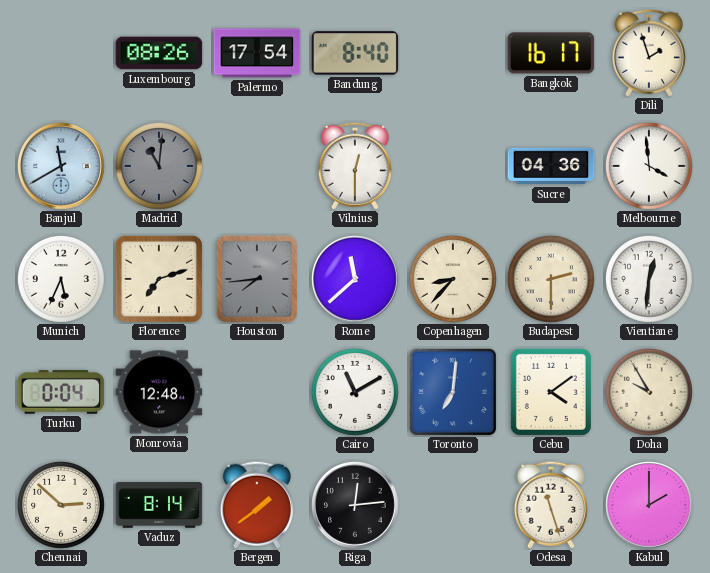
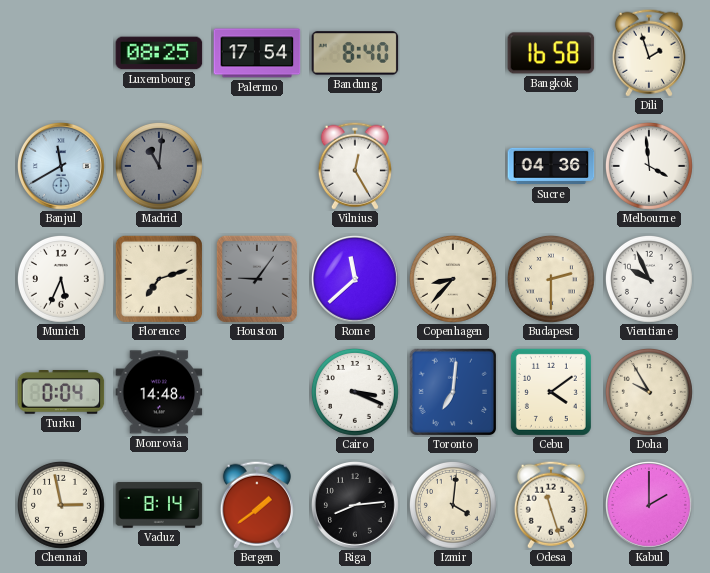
Luxembourg: 08:26 -> 08:25 (159, 53)
Bangkok: 16:17 -> 16:58 (551, 53)
Vilnius: 12:30 -> 12:25 (355, 166)
Houston: 7:44 -> 9:06 (257, 279)
Vientiane: 12:31 -> 9:56 (649, 279)
Monrovia: 12:48 -> 14:48 (159, 392)
Cairo: 11:10 -> 3:19 (355, 392)
Chennai: 2:52 -> 2:58 (61, 505)
Riga: 12:14 -> 8:14 (356, 506)
Izmir: none -> 4:01 (453, 505)
